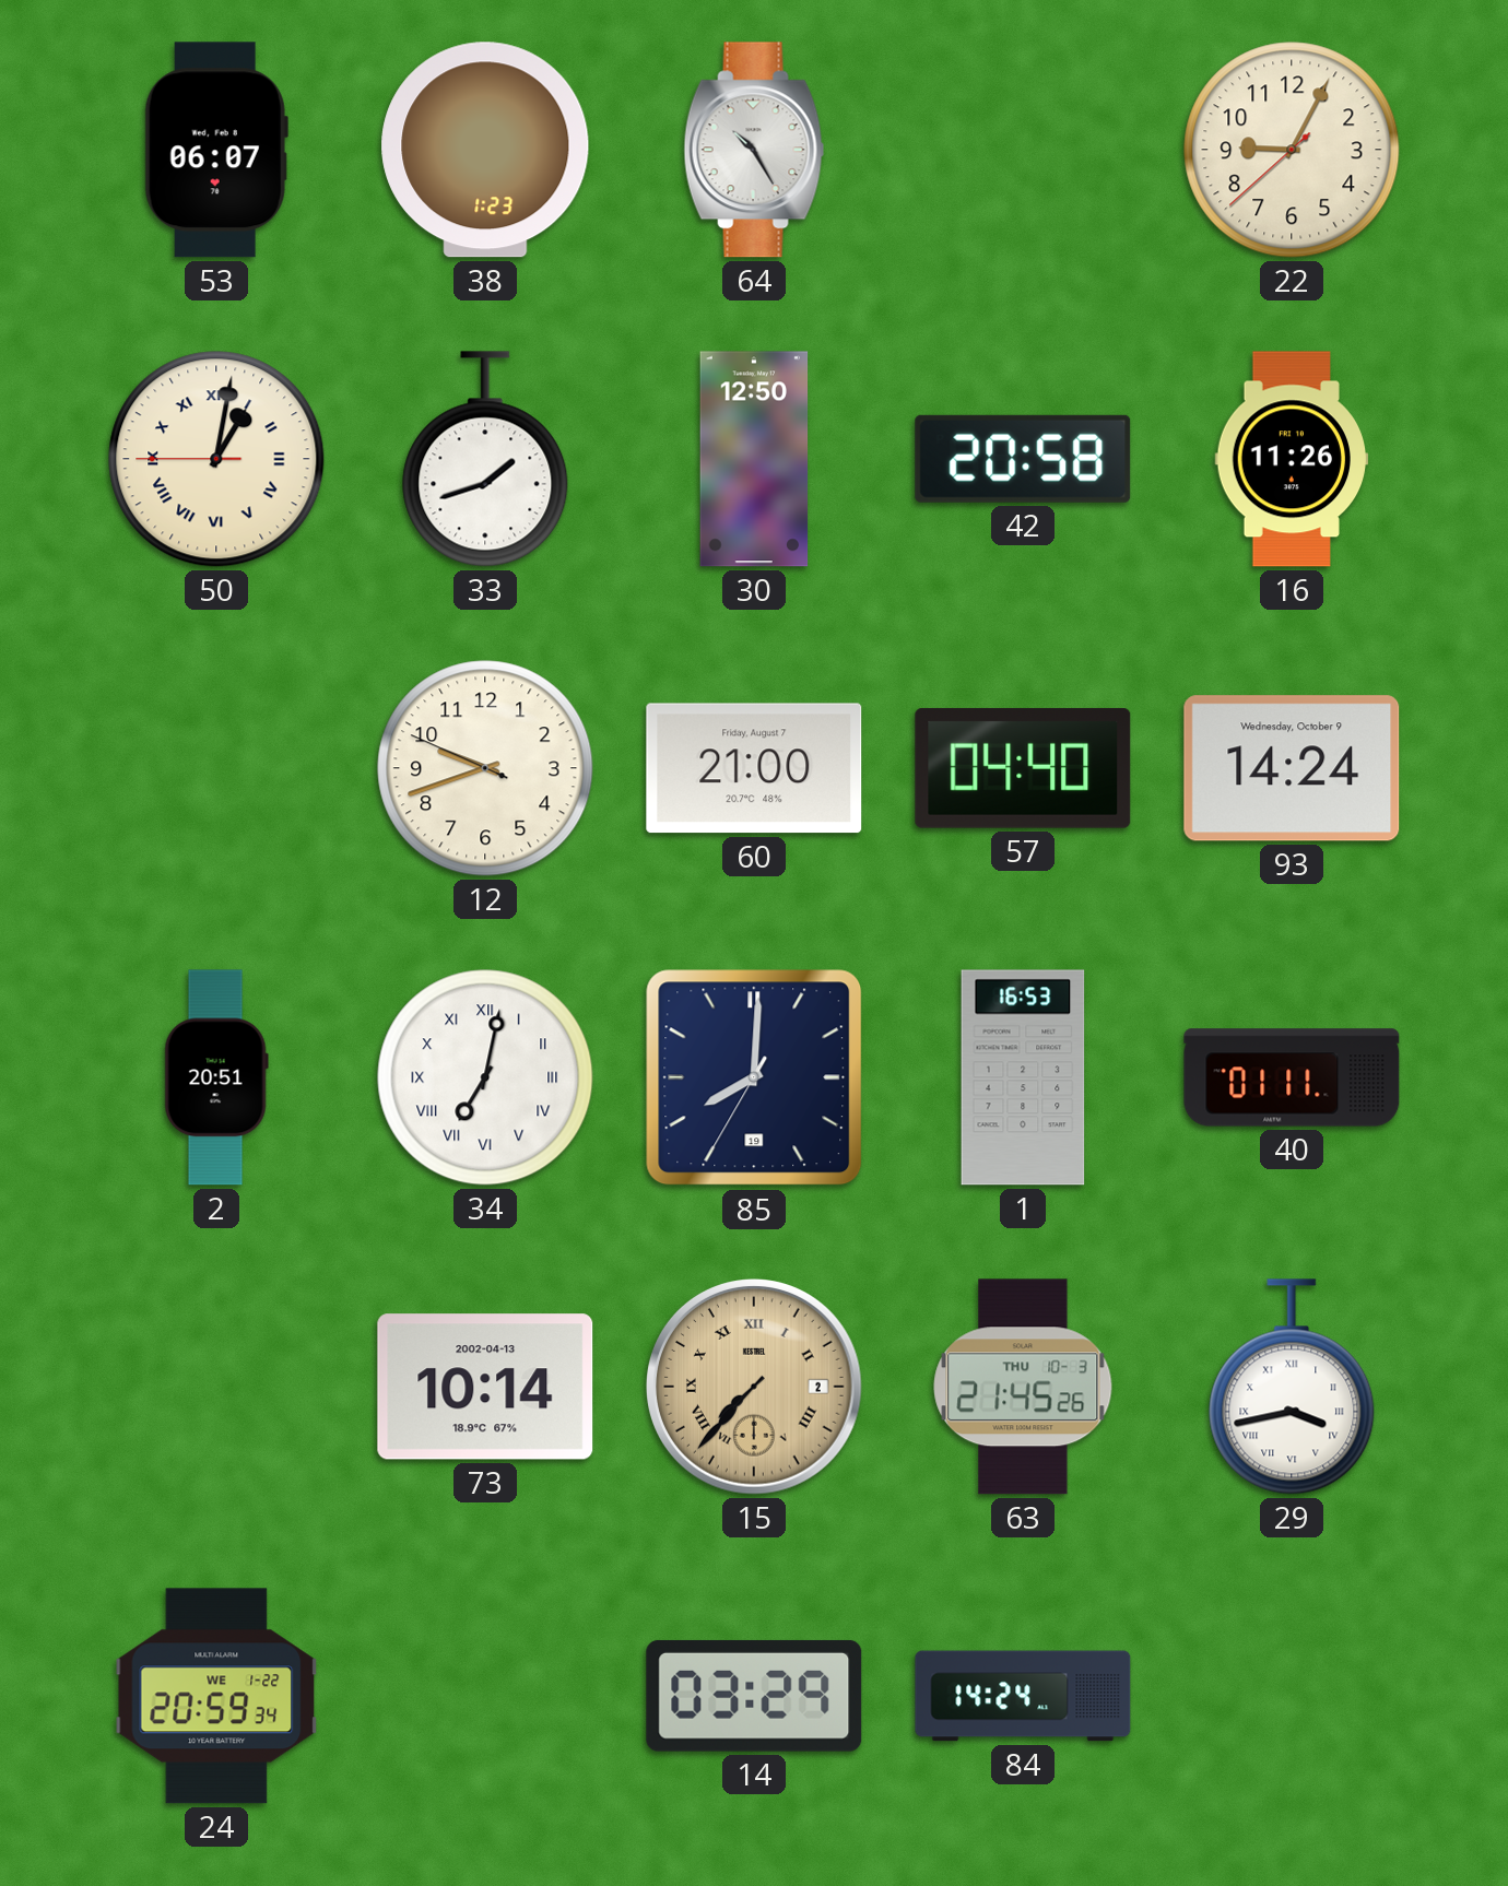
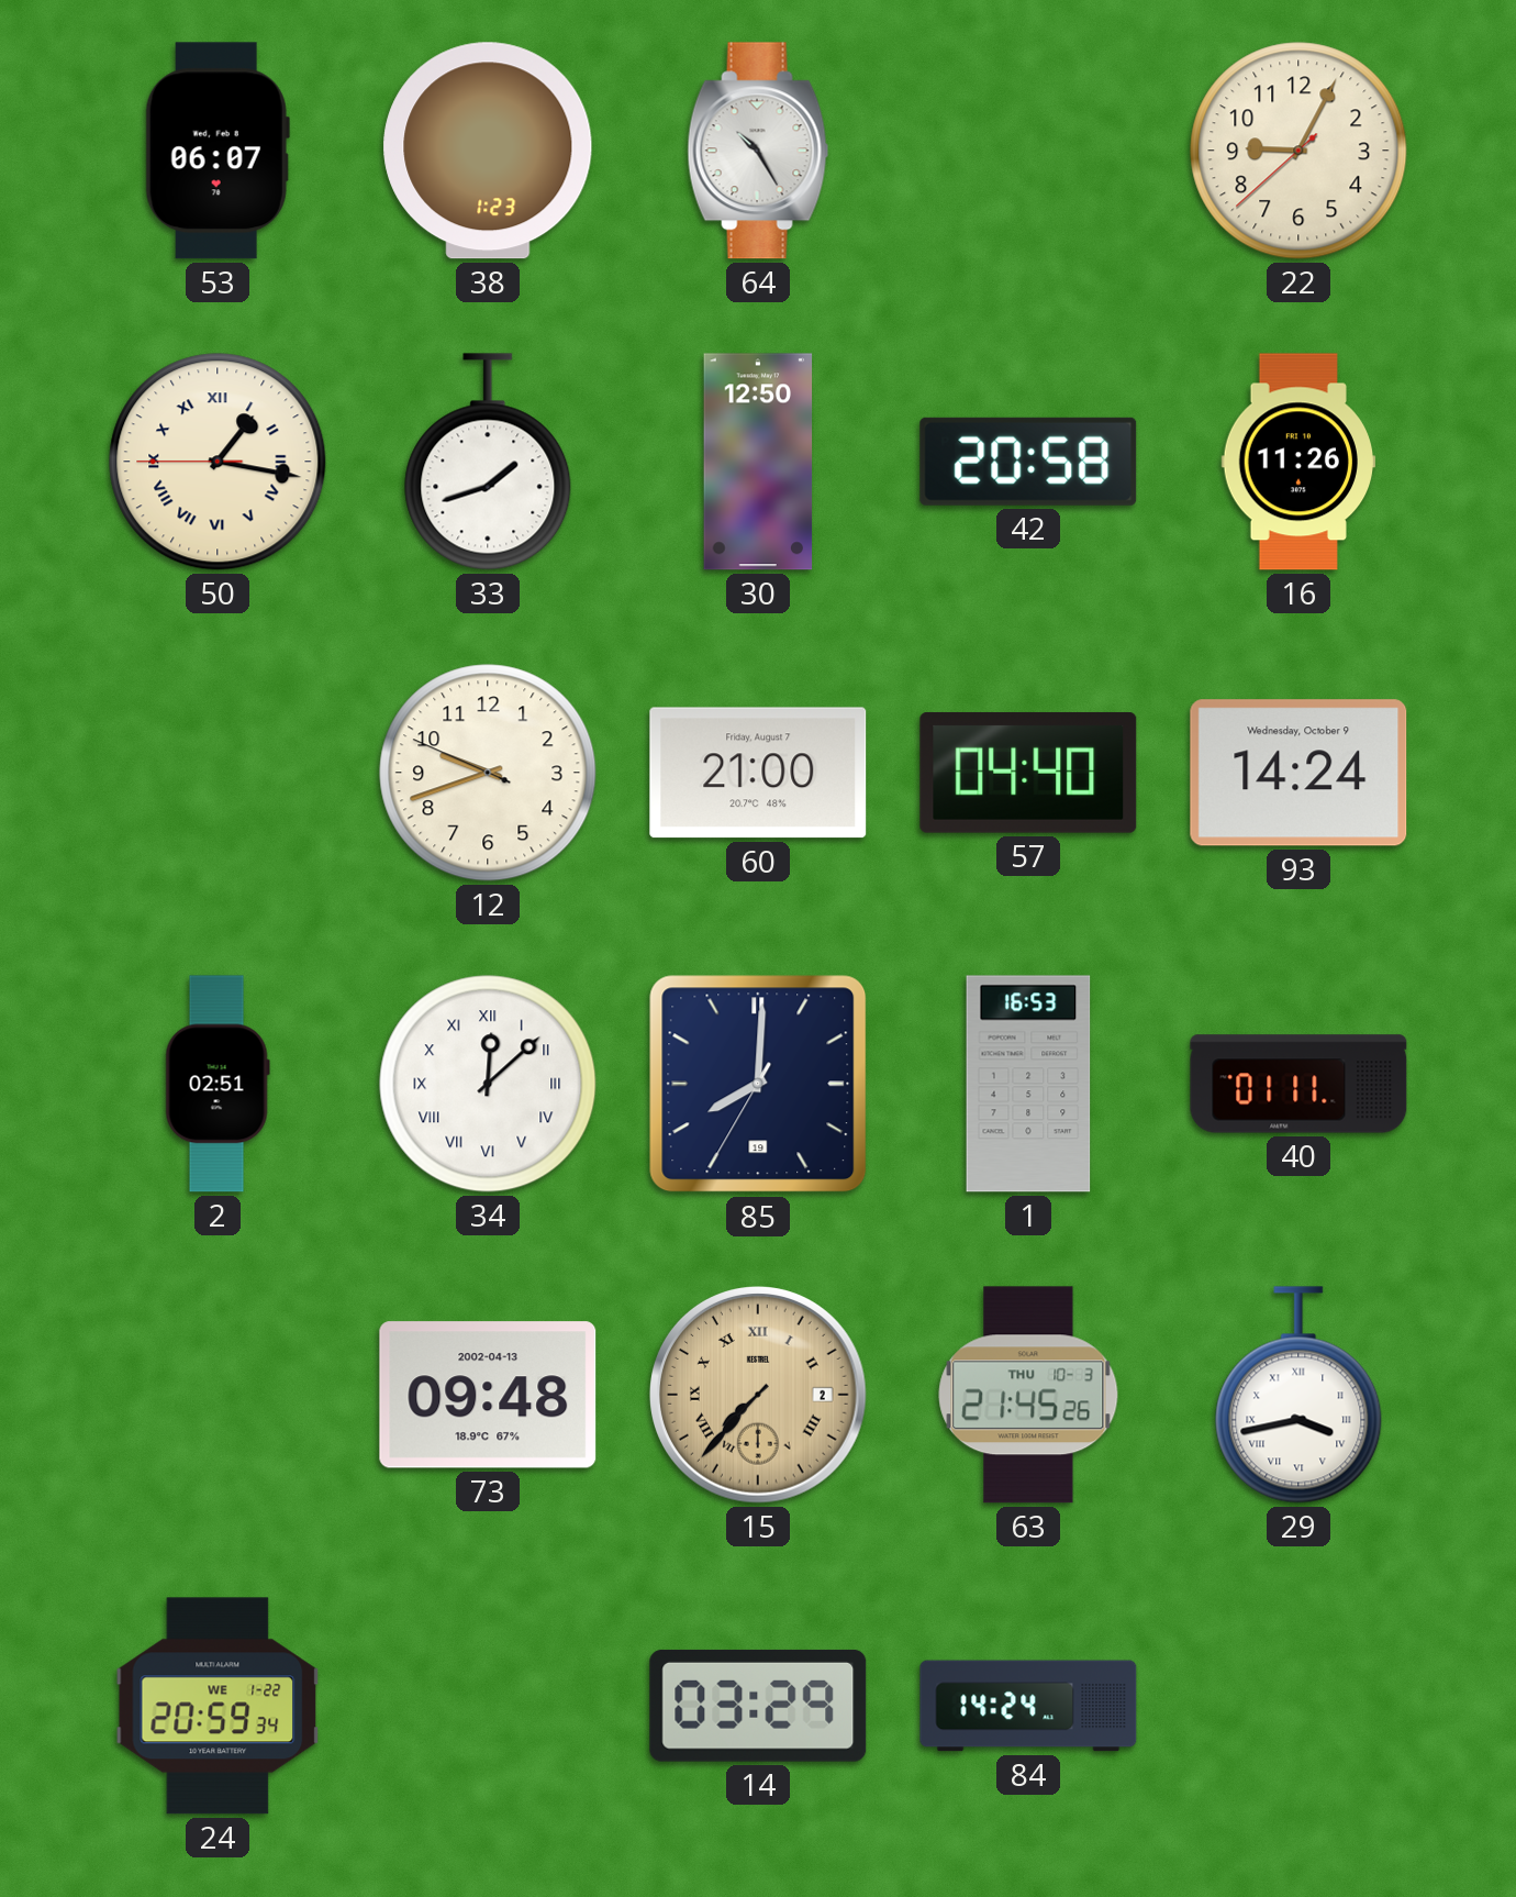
50: 1:01 -> 1:16 (218, 462)
2: 20:51 -> 02:51 (218, 1084)
34: 7:02 -> 12:08 (488, 1084)
73: 10:14 -> 09:48 (488, 1395)
